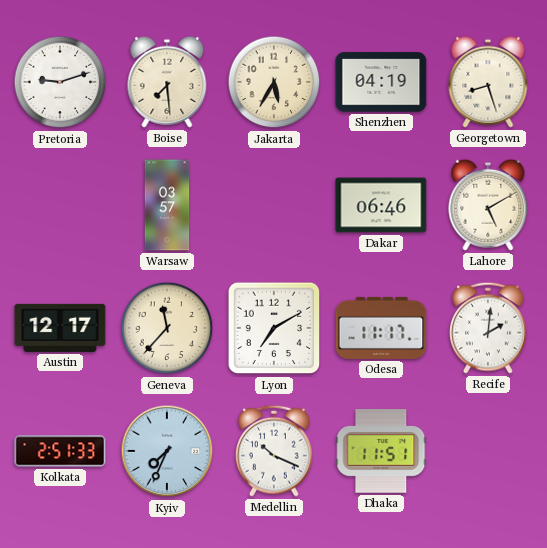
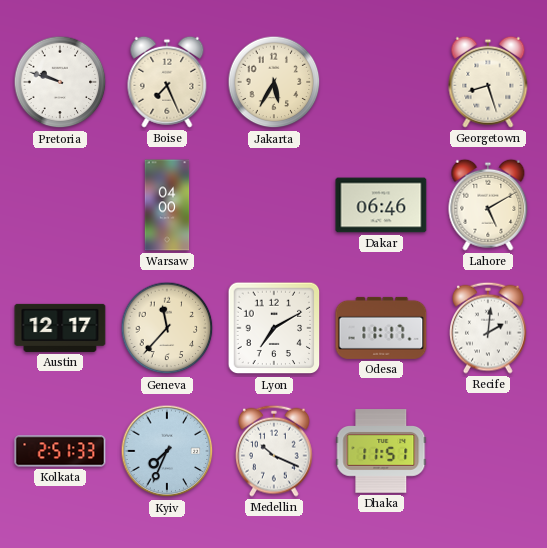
Pretoria: 9:12 -> 9:48 (60, 82)
Boise: 7:29 -> 7:26 (167, 82)
Shenzhen: 04:19 -> none (381, 82)
Warsaw: 03:57 -> 04:00 (167, 205)
